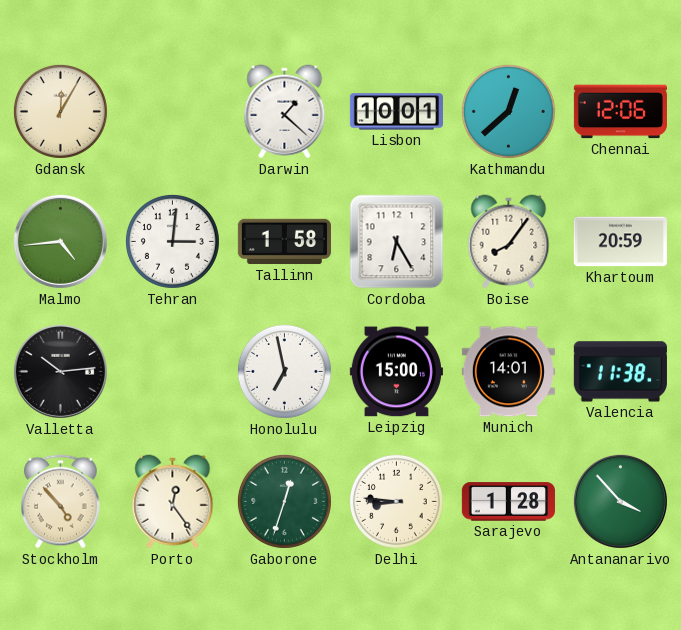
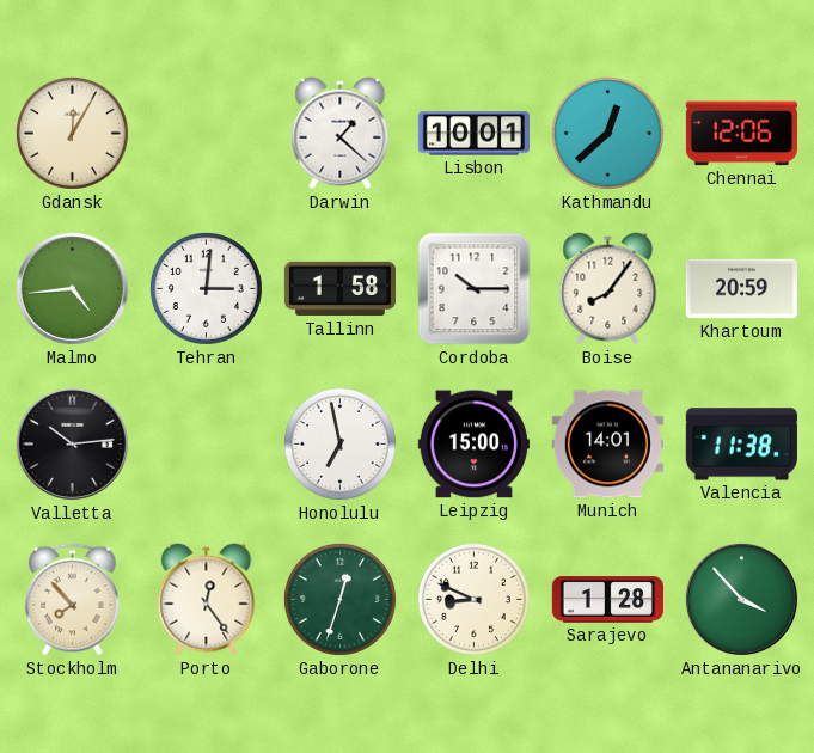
Cordoba: 6:25 -> 10:15 (475, 289)
Stockholm: 4:53 -> 7:53 (73, 600)
Delhi: 8:46 -> 8:49 (473, 599)
